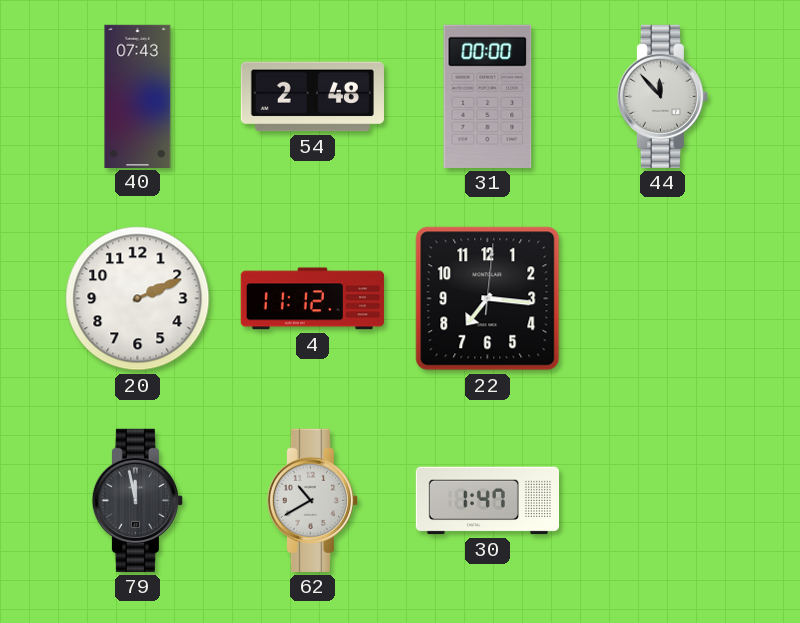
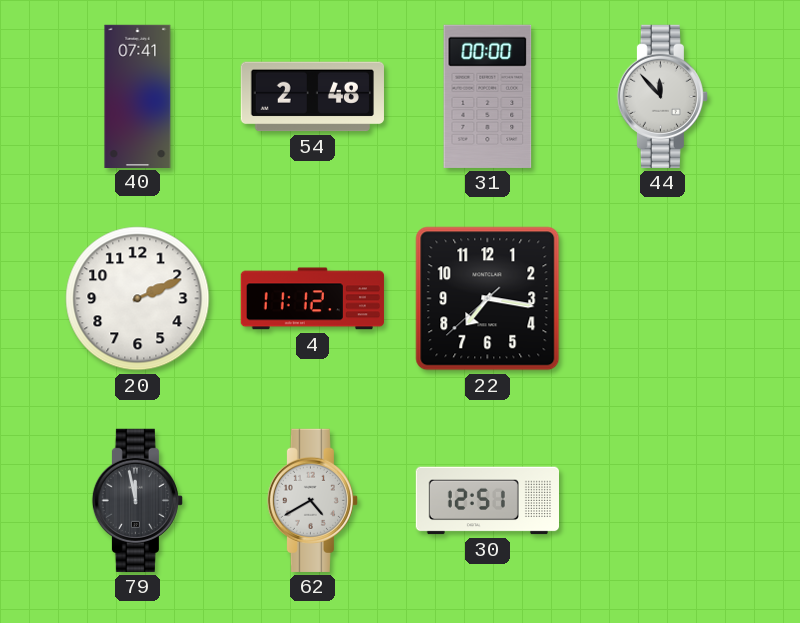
40: 07:43 -> 07:41 (138, 96)
22: 7:16:01 -> 7:16:38 (488, 299)
62: 10:40 -> 4:40 (312, 500)
30: 1:47 -> 12:51 (487, 501)
